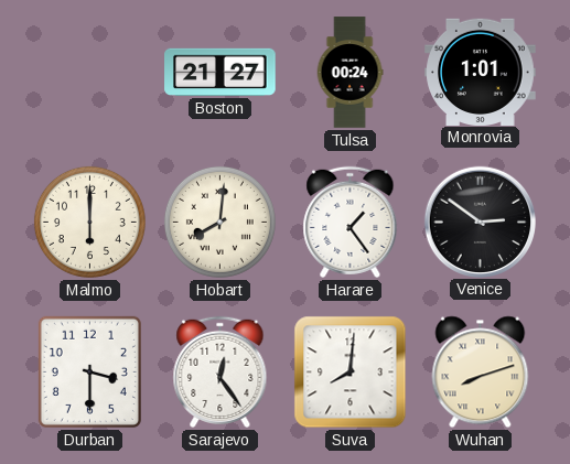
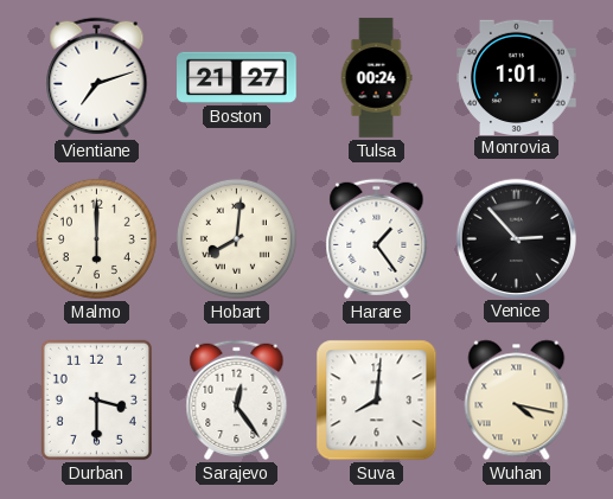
Vientiane: none -> 7:12 (97, 77)
Venice: 2:51 -> 2:53 (516, 238)
Wuhan: 8:12 -> 4:17 (517, 401)
